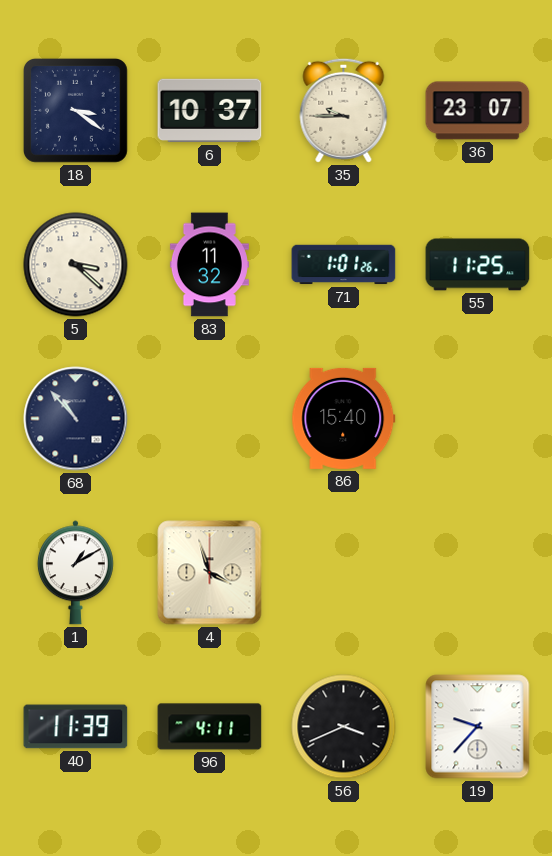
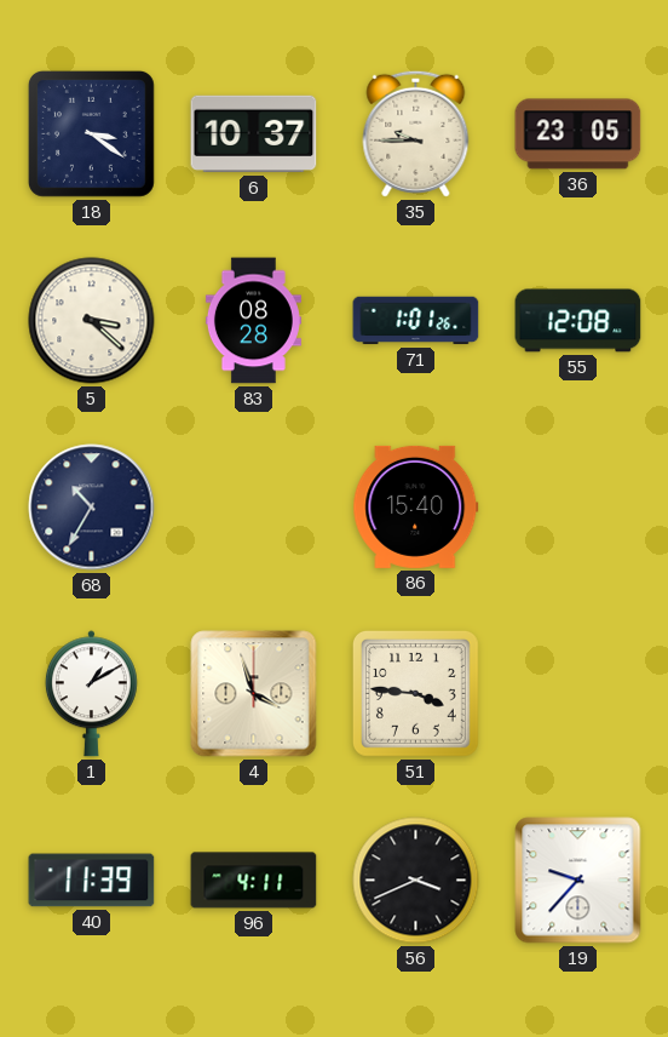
36: 23:07 -> 23:05 (578, 134)
83: 11:32 -> 08:28 (253, 321)
55: 11:25 -> 12:08 (578, 321)
68: 10:53 -> 10:35 (92, 508)
51: none -> 3:46 (415, 693)
